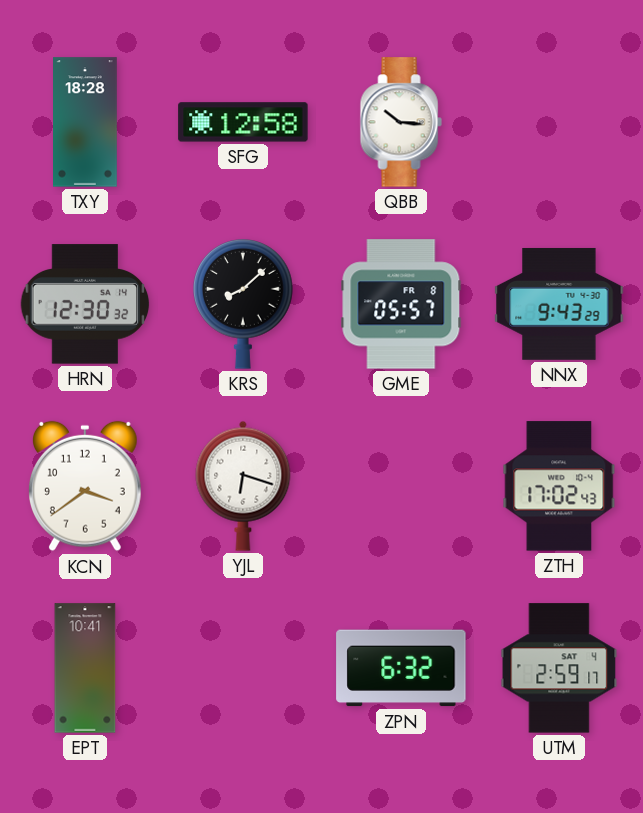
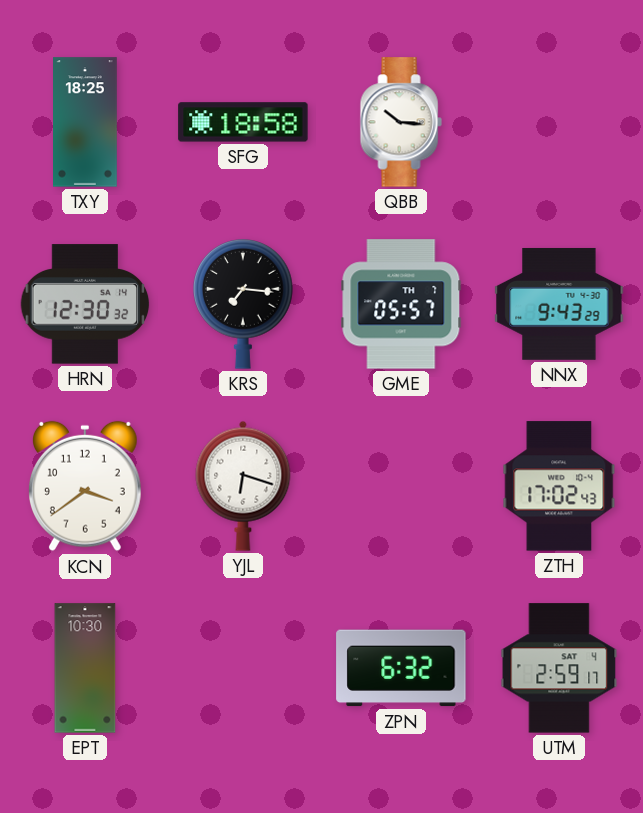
TXY: 18:28 -> 18:25 (86, 122)
SFG: 12:58 -> 18:58 (243, 122)
KRS: 8:08 -> 7:16 (243, 304)
GME date: FR 8 -> TH 7 (401, 304)
EPT: 10:41 -> 10:30 (85, 668)
